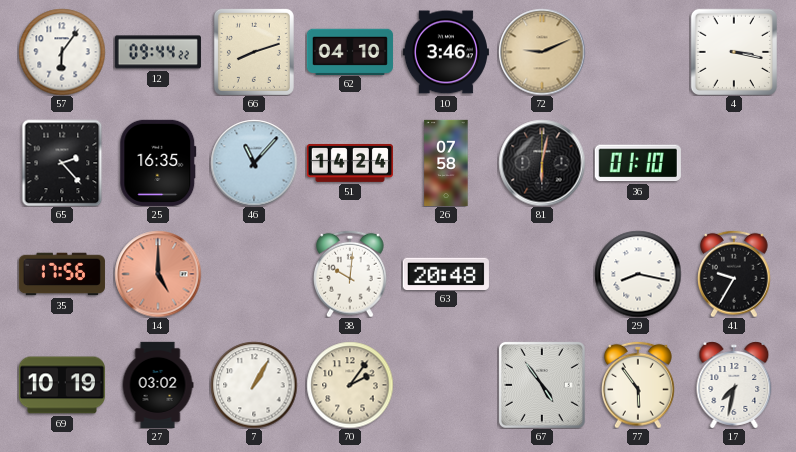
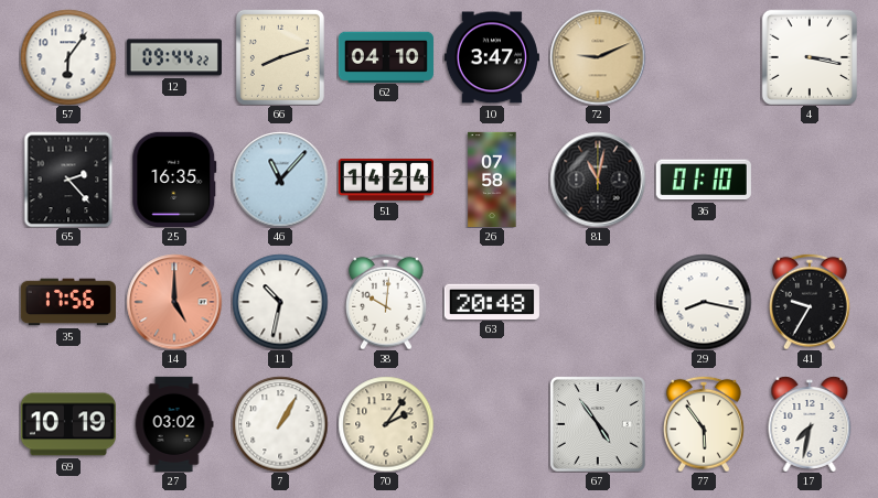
10: 3:46 -> 3:47 (492, 57)
81: 6:02 -> 11:02 (598, 180)
11: none -> 10:32 (280, 302)
